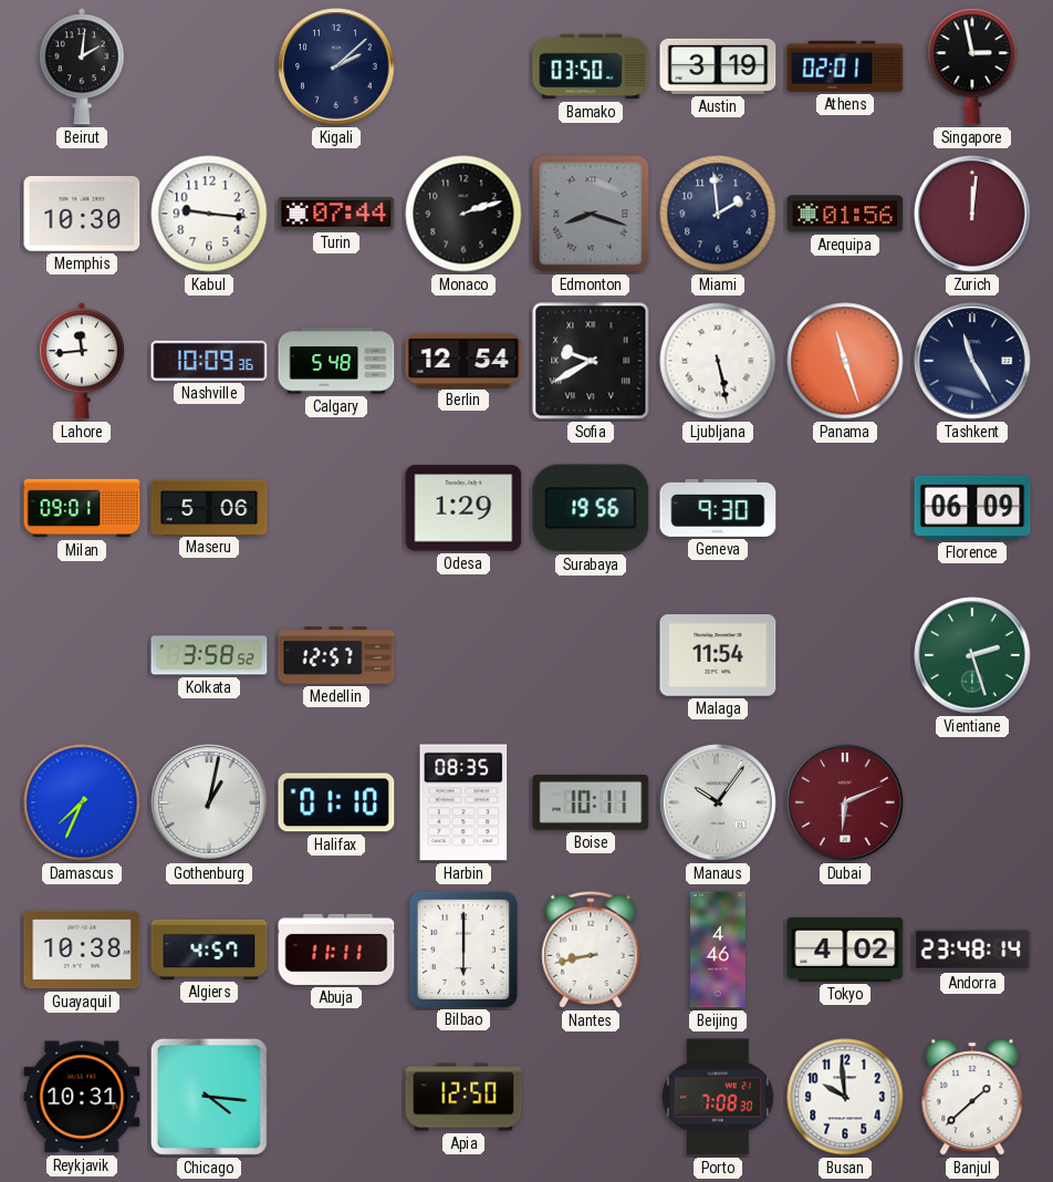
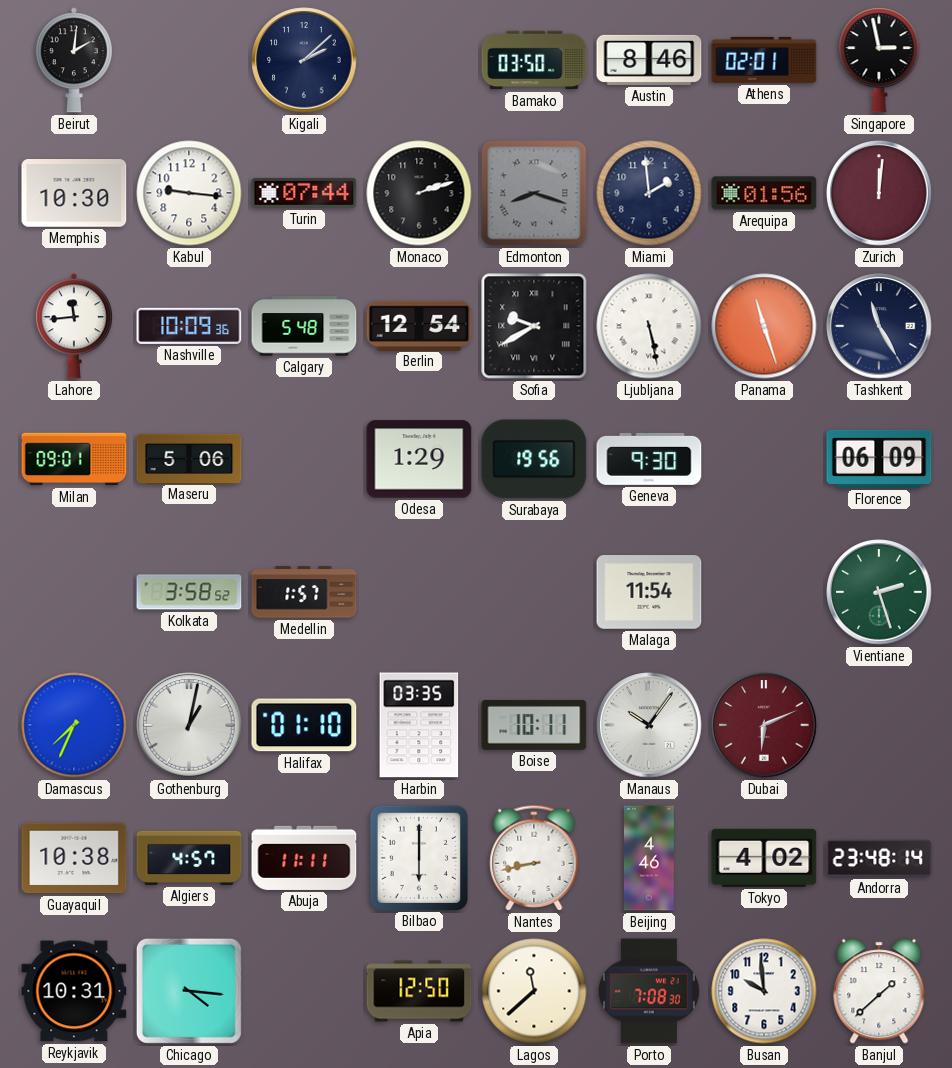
Austin: 3:19 -> 8:46 (649, 60)
Medellin: 12:57 -> 1:57 (304, 592)
Harbin: 08:35 -> 03:35 (419, 725)
Lagos: none -> 11:38 (534, 991)
